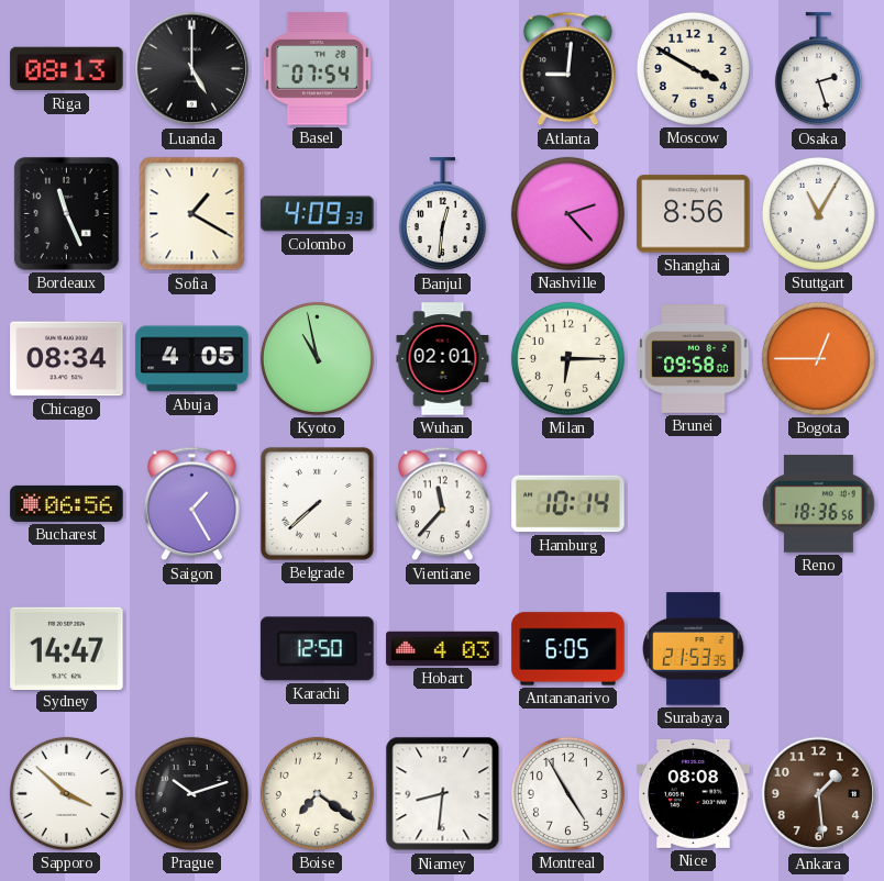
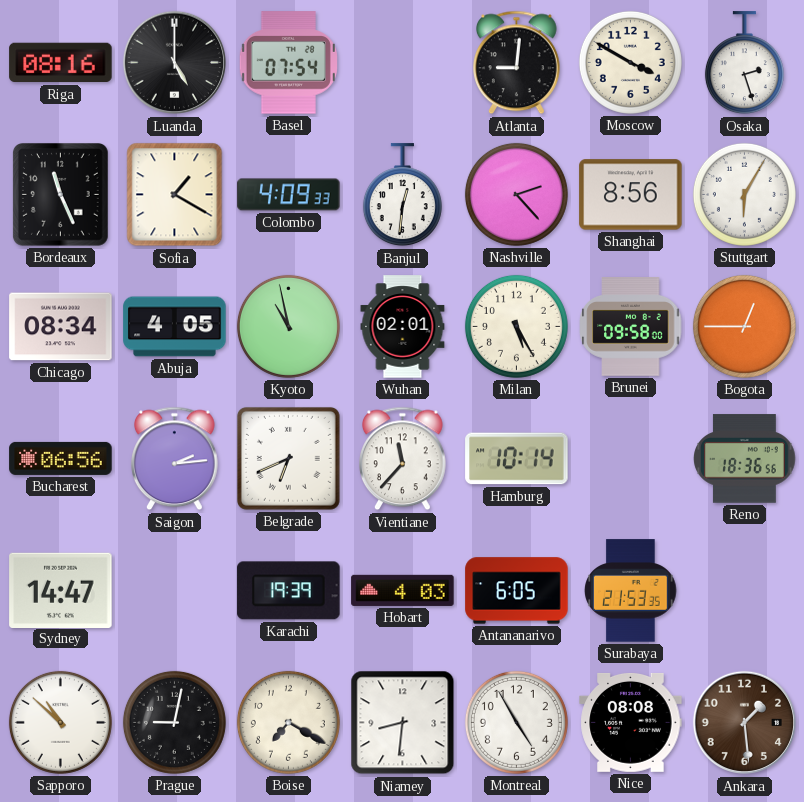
Riga: 08:13 -> 08:16 (61, 63)
Stuttgart: 11:05 -> 6:05 (744, 194)
Milan: 6:15 -> 5:25 (516, 326)
Saigon: 1:25 -> 2:14 (175, 459)
Belgrade: 7:38 -> 6:41 (288, 458)
Karachi: 12:50 -> 19:39 (289, 591)
Sapporo: 3:52 -> 10:52 (60, 722)
Prague: 10:12 -> 9:02 (174, 722)
Boise: 7:21 -> 7:20 (288, 722)
